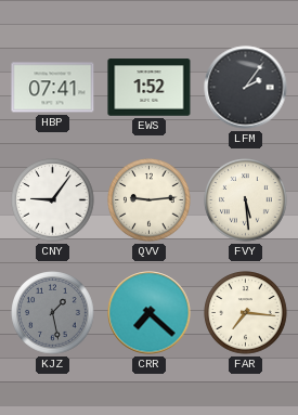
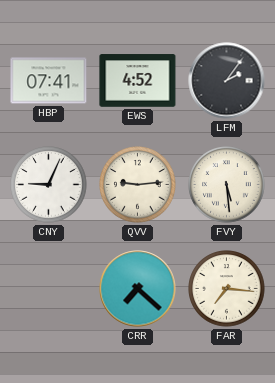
EWS: 1:52 -> 4:52 (138, 81)
CNY: 9:06 -> 9:04 (49, 185)
KJZ: 1:28 -> none (53, 313)
